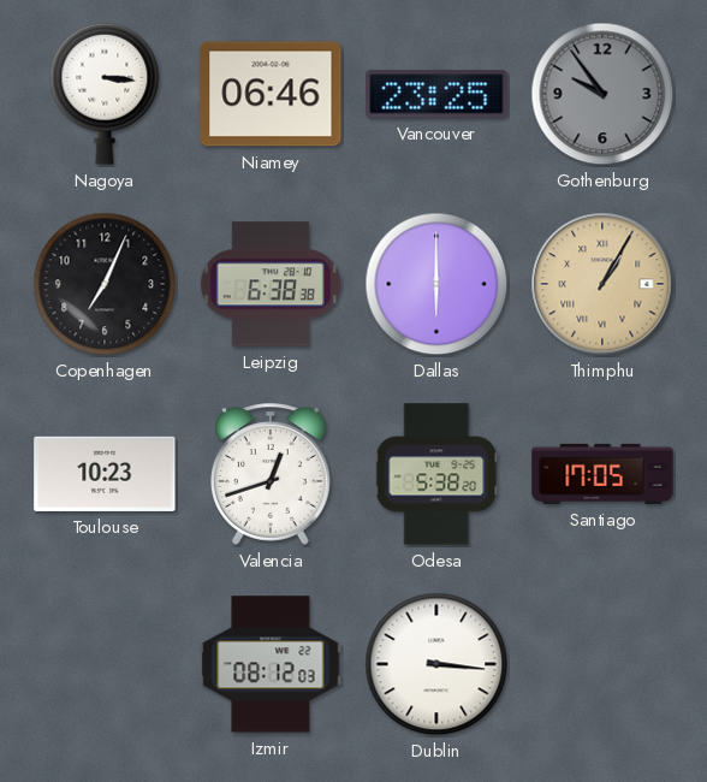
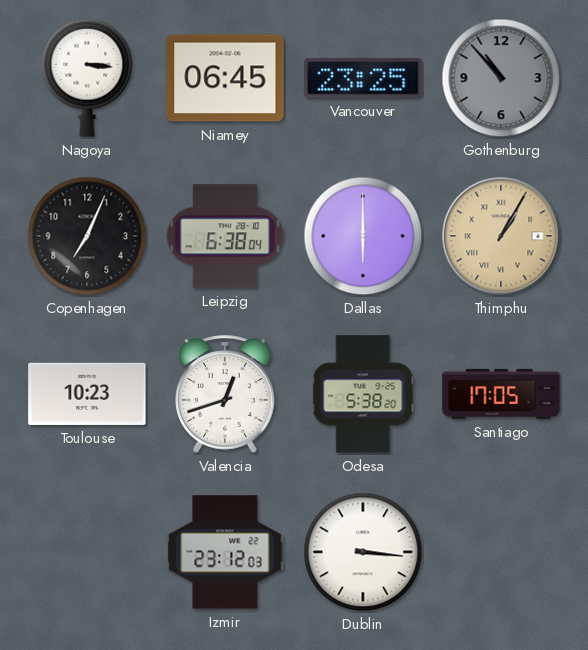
Niamey: 06:46 -> 06:45 (225, 78)
Gothenburg: 9:54 -> 10:53 (501, 78)
Leipzig: 6:38:38 -> 6:38:04 (224, 236)
Izmir: 08:12 -> 23:12 (225, 552)
